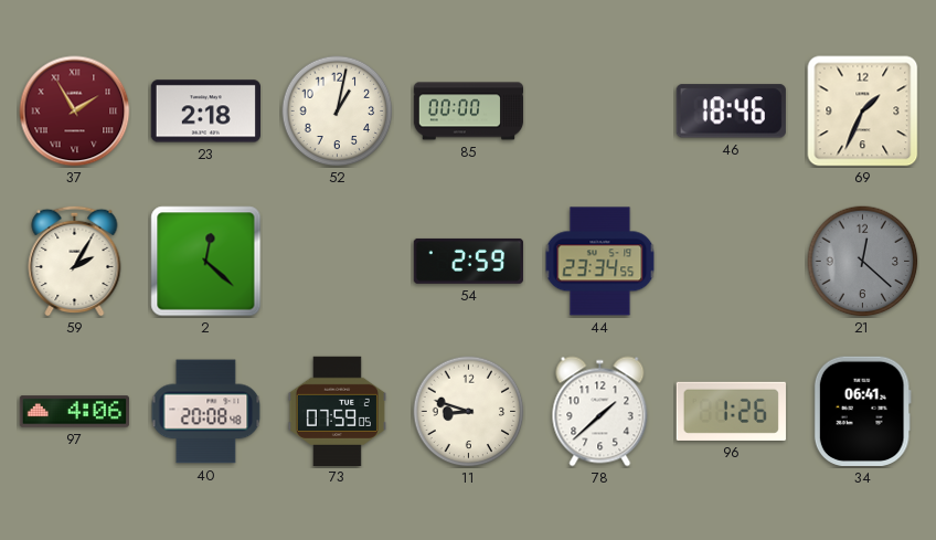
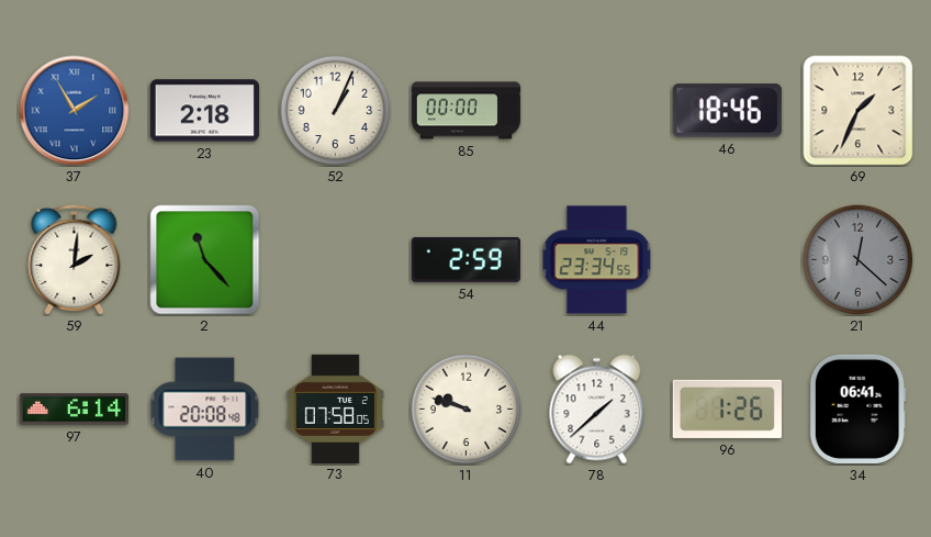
37 dial: burgundy -> blue (75, 111)
52: 1:02 -> 1:04 (336, 111)
59: 2:05 -> 2:01 (75, 259)
2: 12:22 -> 11:23 (205, 260)
97: 4:06 -> 6:14 (74, 410)
73: 07:59 -> 07:58 (335, 409)
11: 8:48 -> 9:48 (467, 410)
